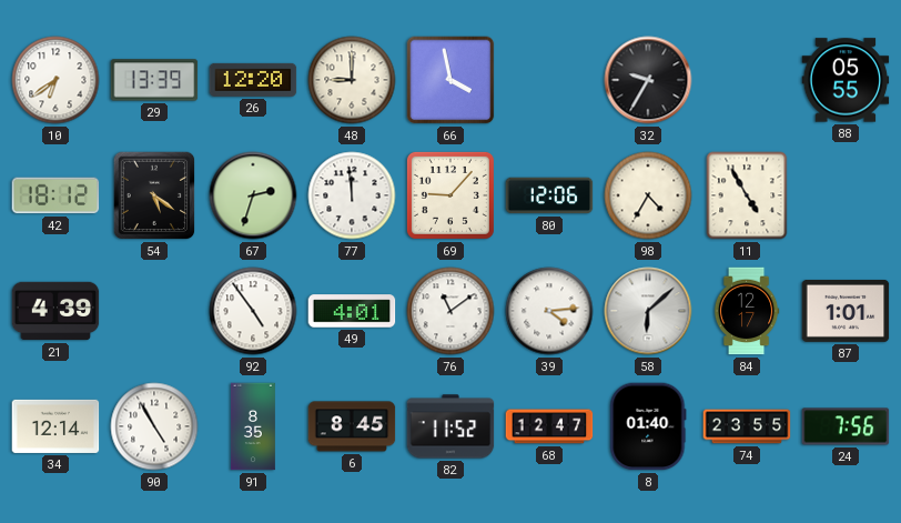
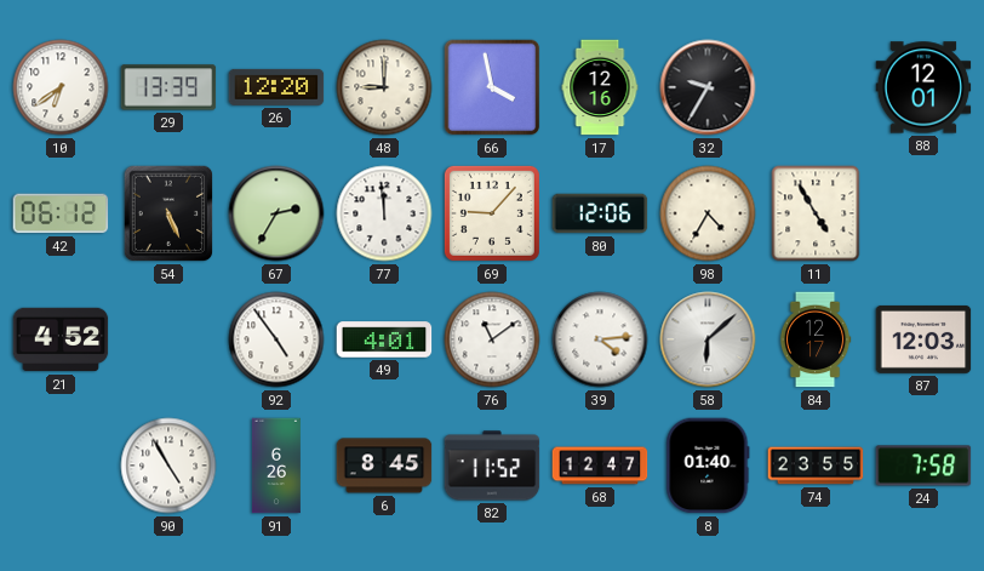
17: none -> 12:16 (600, 87)
88: 05:55 -> 12:01 (923, 87)
42: 18:12 -> 06:12 (61, 213)
54: 5:21 -> 5:26 (168, 213)
67: 2:33 -> 2:35 (276, 213)
21: 4:39 -> 4:52 (61, 339)
87: 1:01 -> 12:03 (923, 339)
34: 12:14 -> none (55, 426)
91: 8:35 -> 6:26 (276, 466)
24: 7:56 -> 7:58 (923, 466)
